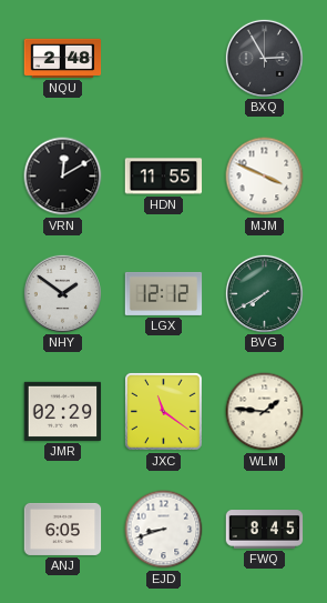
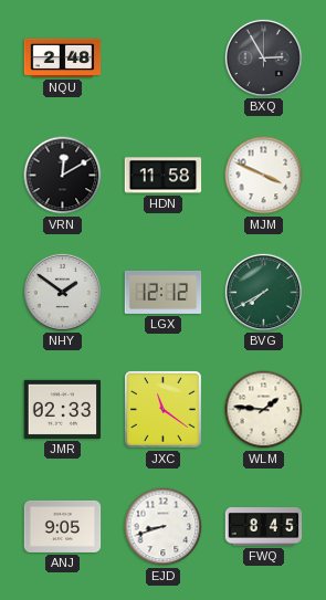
HDN: 11:55 -> 11:58 (164, 176)
JMR: 02:29 -> 02:33 (63, 409)
ANJ: 6:05 -> 9:05 (63, 526)
